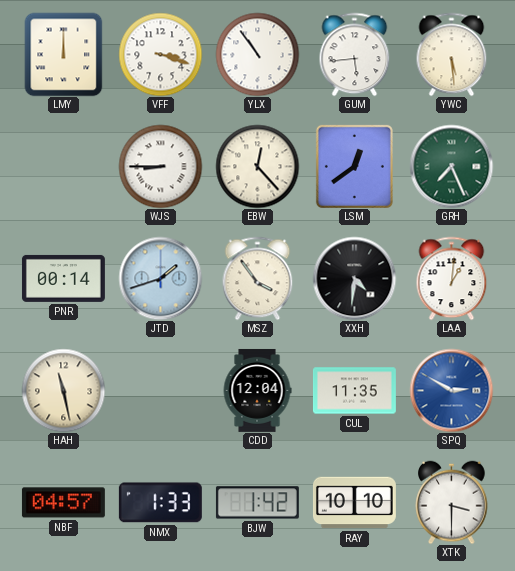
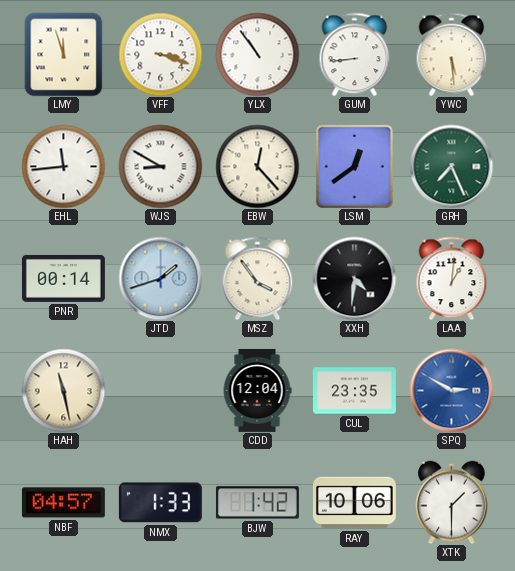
LMY: 12:00 -> 11:57 (64, 54)
GUM: 5:44 -> 8:44 (355, 54)
EHL: none -> 11:44 (63, 166)
WJS: 8:45 -> 8:50 (160, 166)
CUL: 11:35 -> 23:35 (354, 391)
RAY: 10:10 -> 10:06 (354, 503)
XTK: 3:30 -> 1:30 (452, 502)
